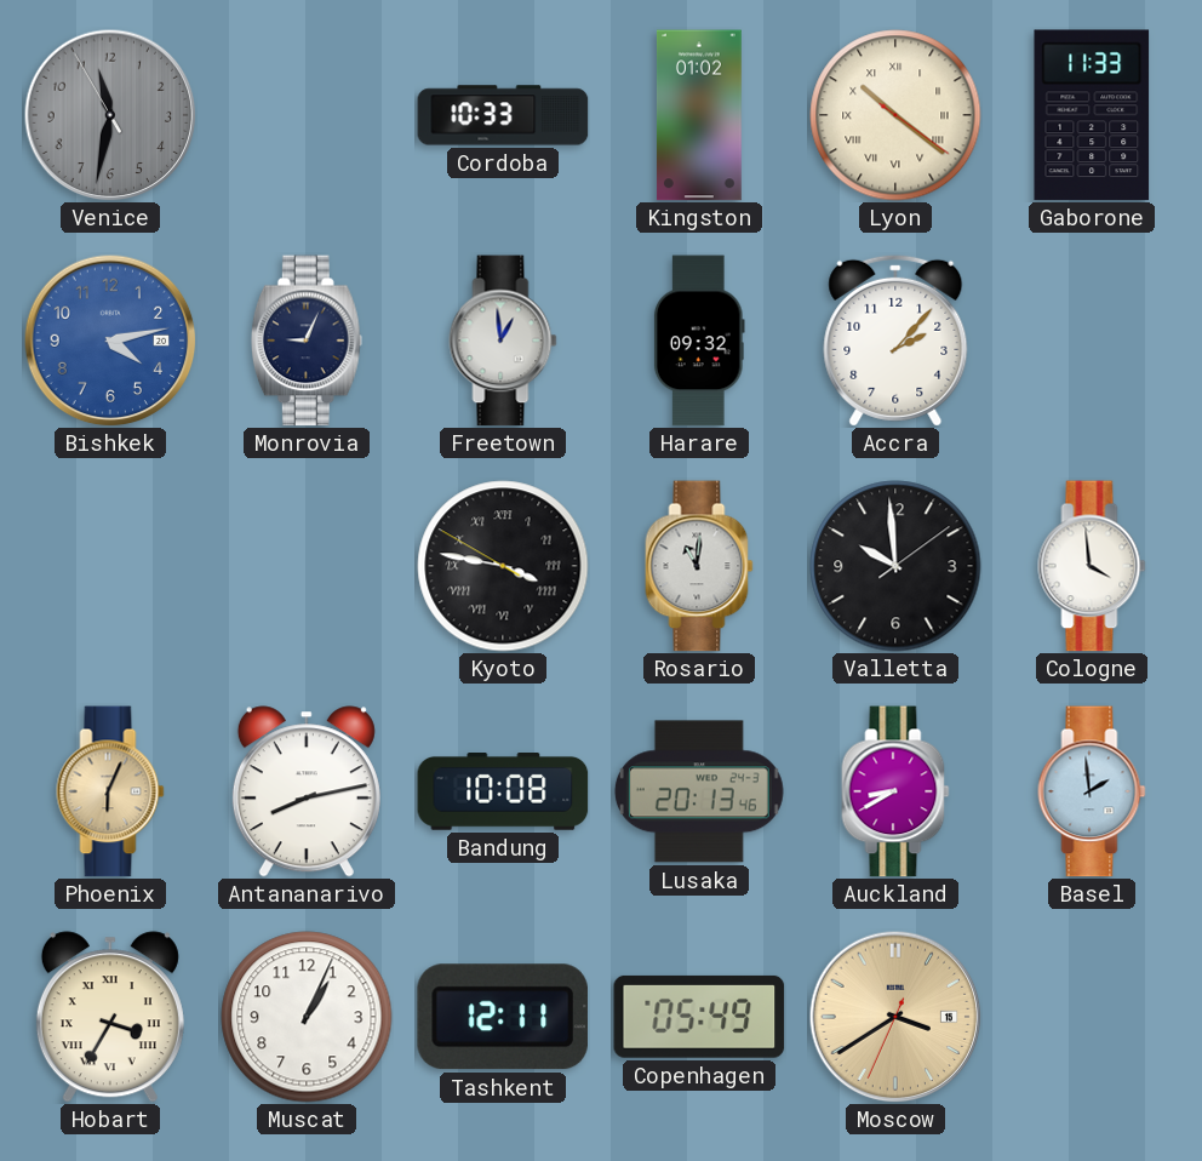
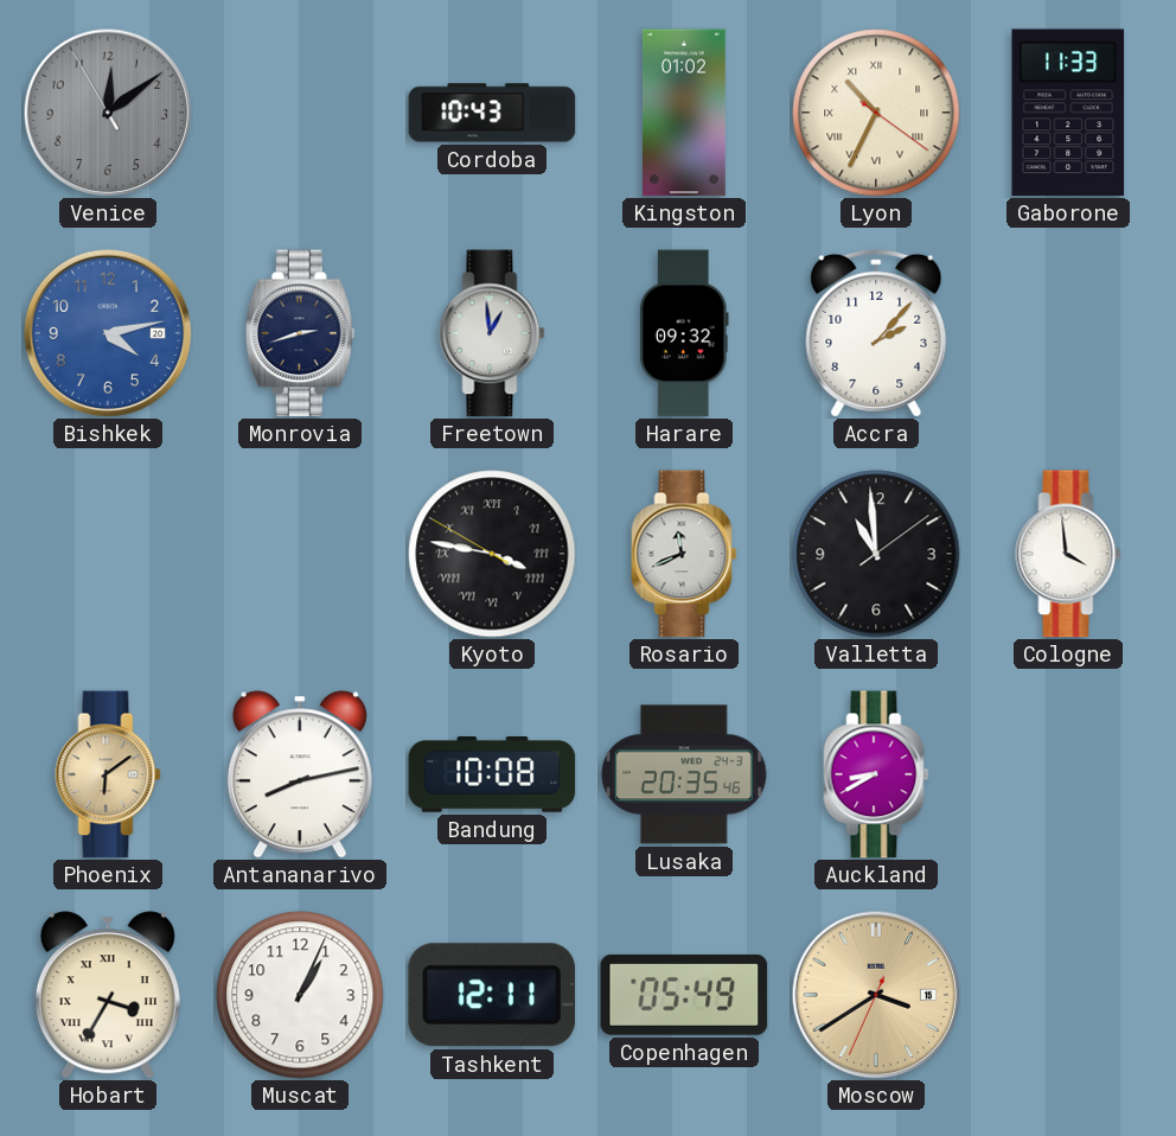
Venice: 11:31 -> 12:08 (108, 113)
Cordoba: 10:33 -> 10:43 (492, 113)
Lyon: 10:21 -> 10:34 (876, 113)
Monrovia: 9:04 -> 2:42 (300, 333)
Rosario: 11:01 -> 11:41 (684, 554)
Valletta: 9:59 -> 10:59 (876, 554)
Phoenix: 6:04 -> 6:09 (108, 774)
Lusaka: 20:13 -> 20:35 (684, 774)
Basel: 1:59 -> none (1092, 791)
